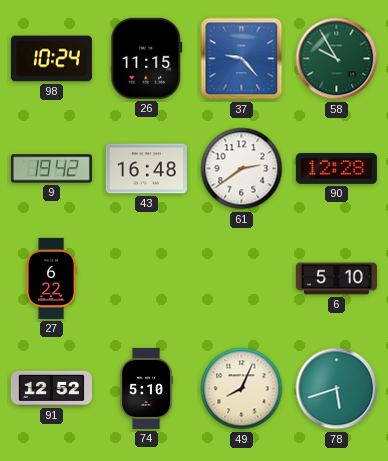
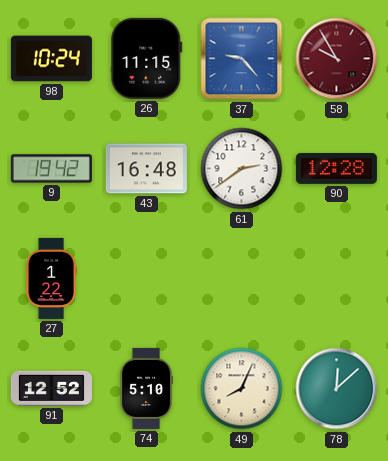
58 dial: green -> burgundy (337, 59)
27: 6:22 -> 1:22 (51, 278)
6: 5:10 -> none (336, 279)
78: 5:42 -> 12:08 (337, 389)
